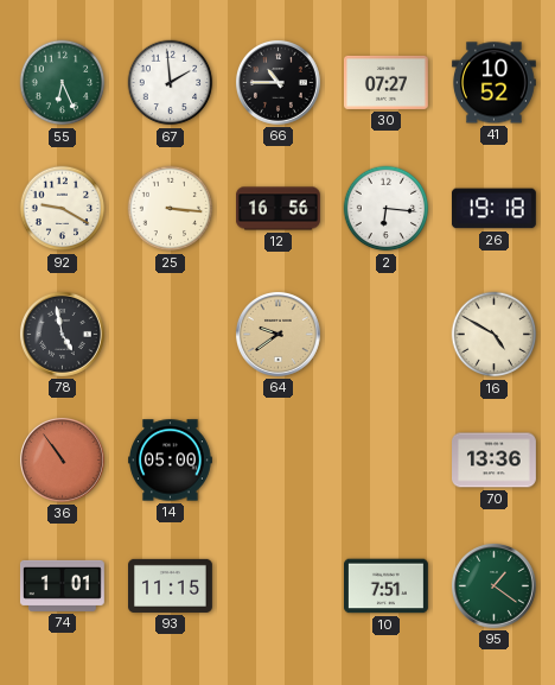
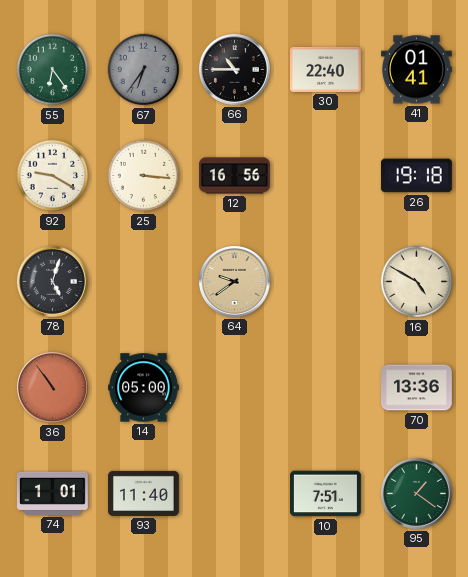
55: 6:26 -> 6:24 (53, 70)
67: 1:59 -> 6:36 (144, 70)
67 dial: white -> grey (144, 70)
30: 07:27 -> 22:40 (326, 69)
41: 10:52 -> 01:41 (416, 70)
2: 6:16 -> none (387, 209)
78: 4:58 -> 5:03 (53, 282)
93: 11:15 -> 11:40 (144, 493)
